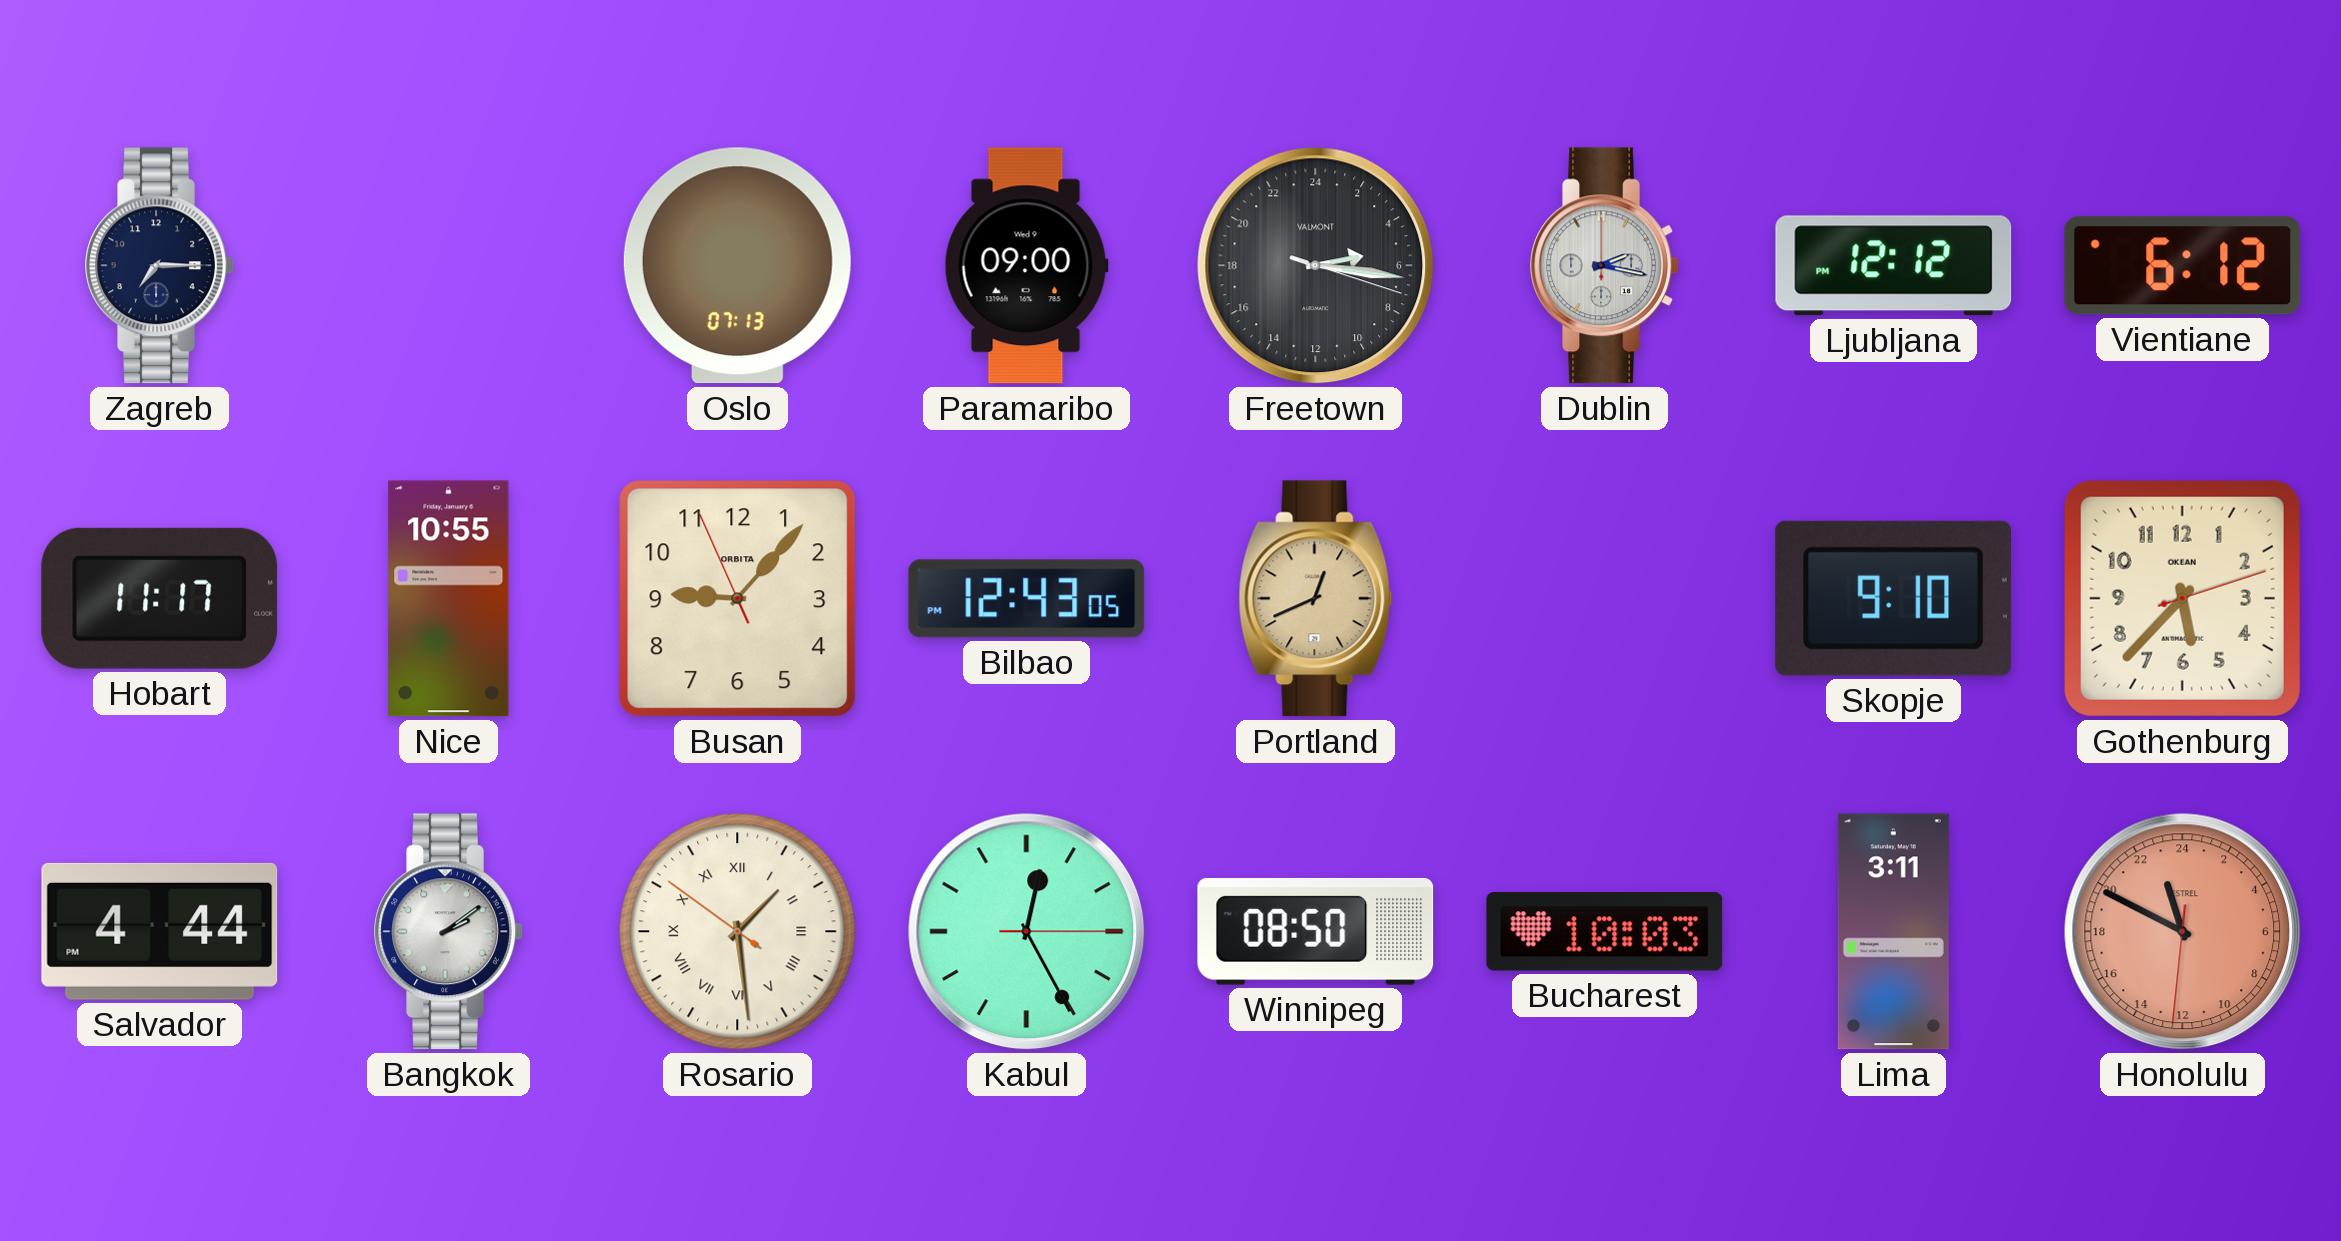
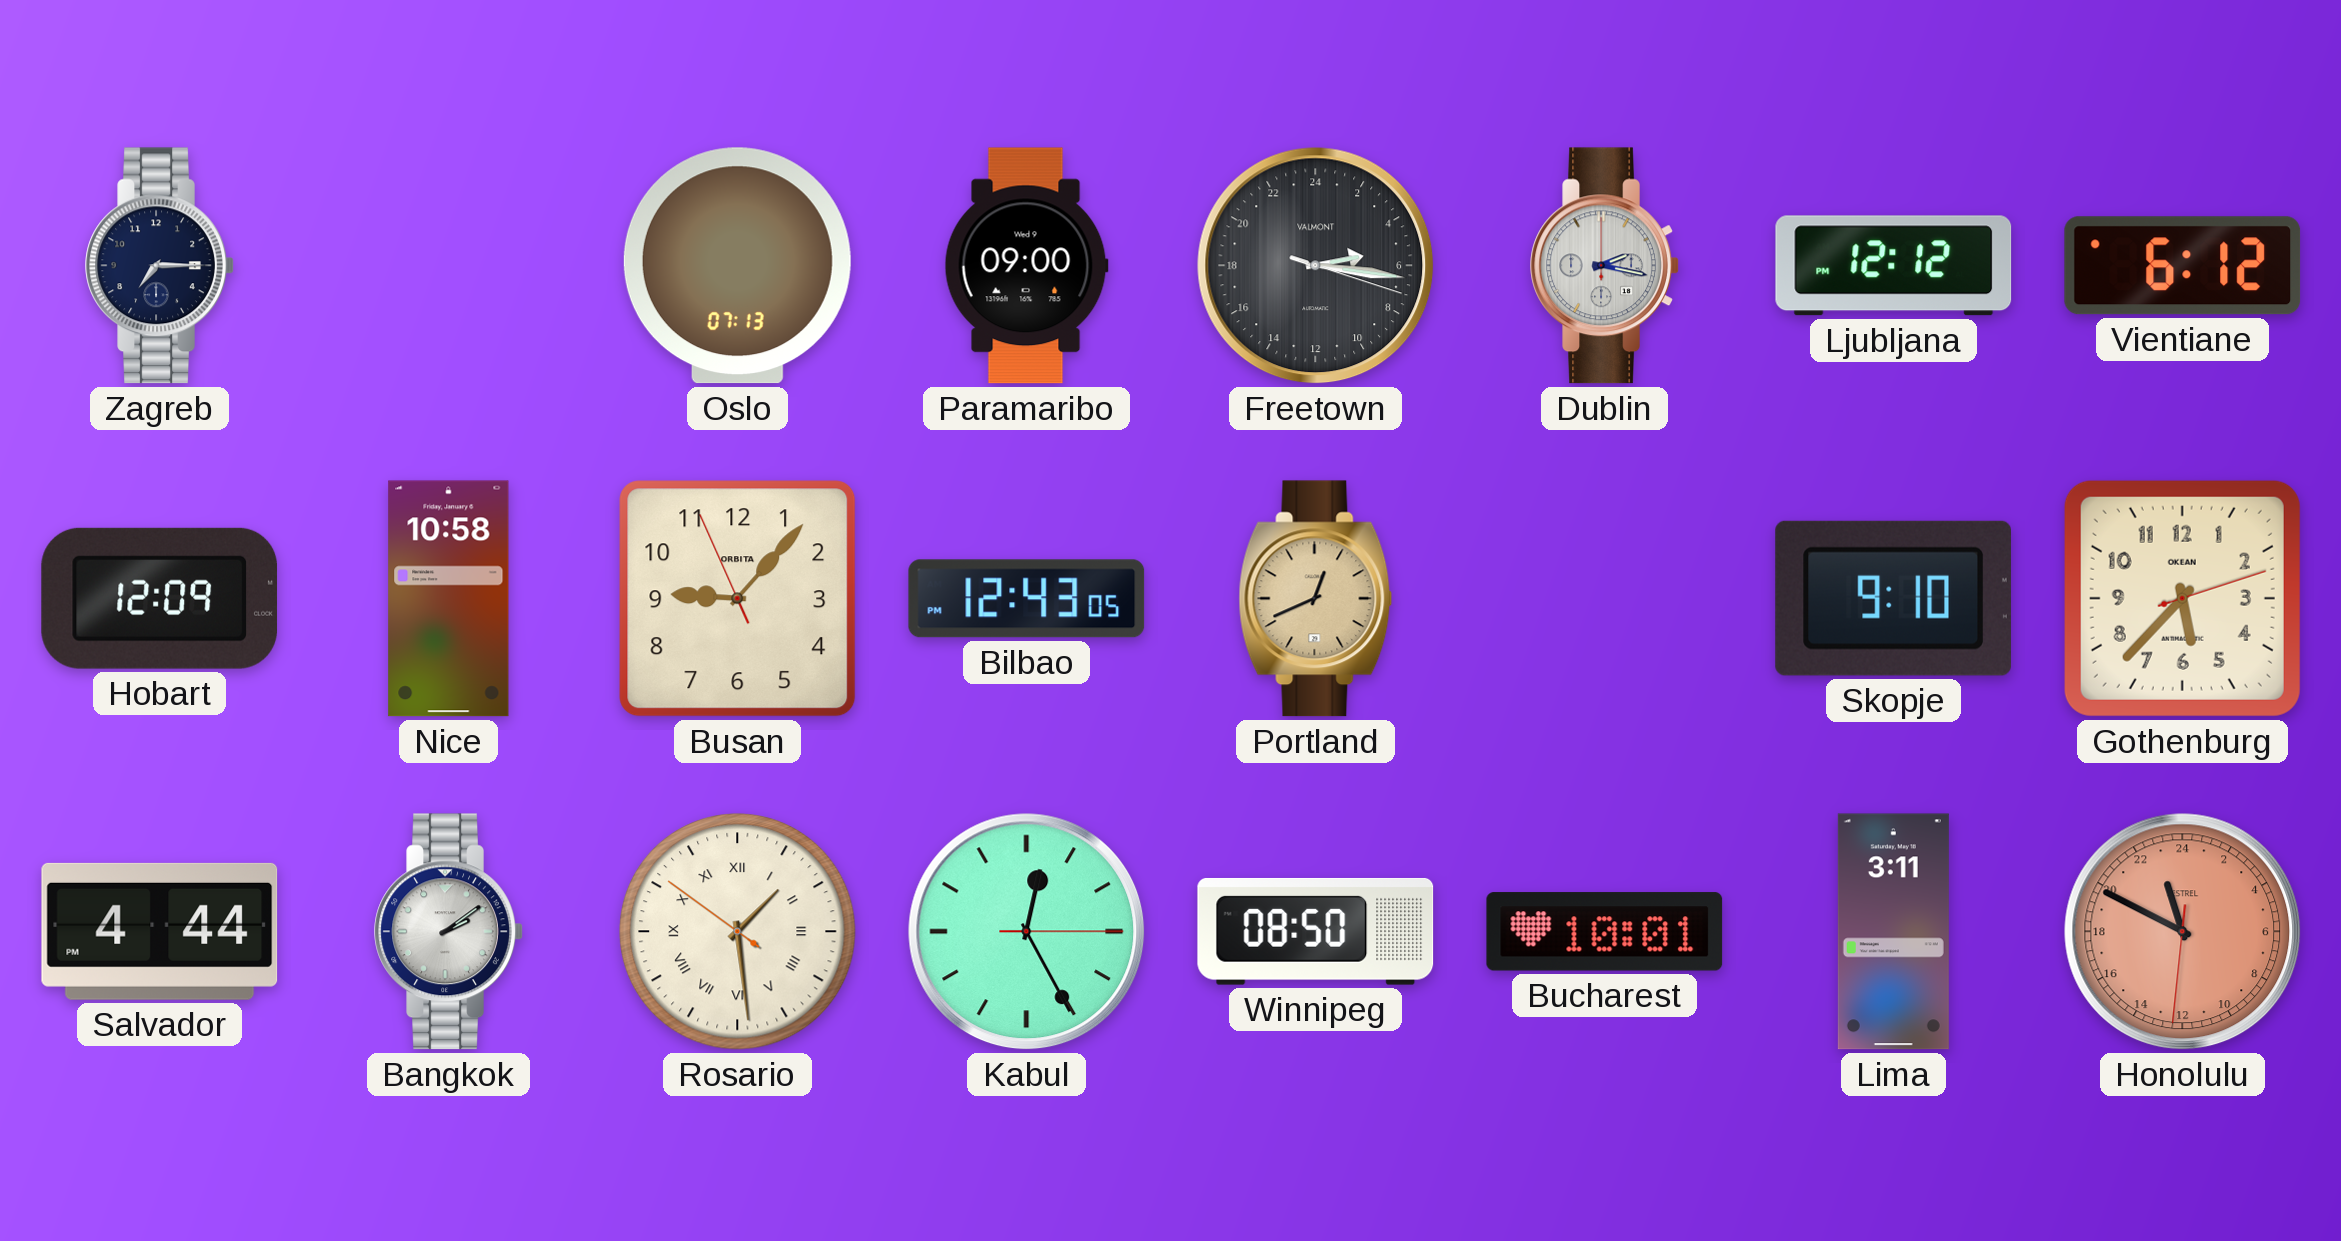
Hobart: 11:17 -> 12:09 (160, 598)
Nice: 10:55 -> 10:58 (449, 599)
Bucharest: 10:03 -> 10:01 (1605, 932)
